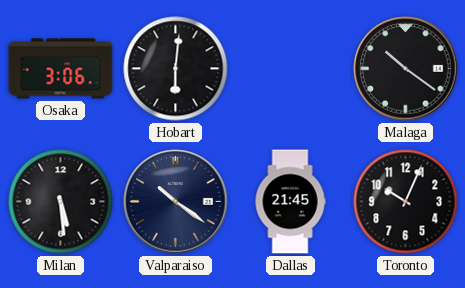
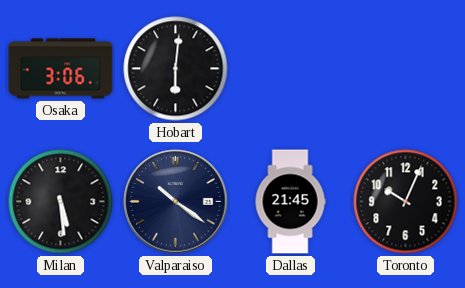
Malaga: 10:21 -> none (406, 69)
